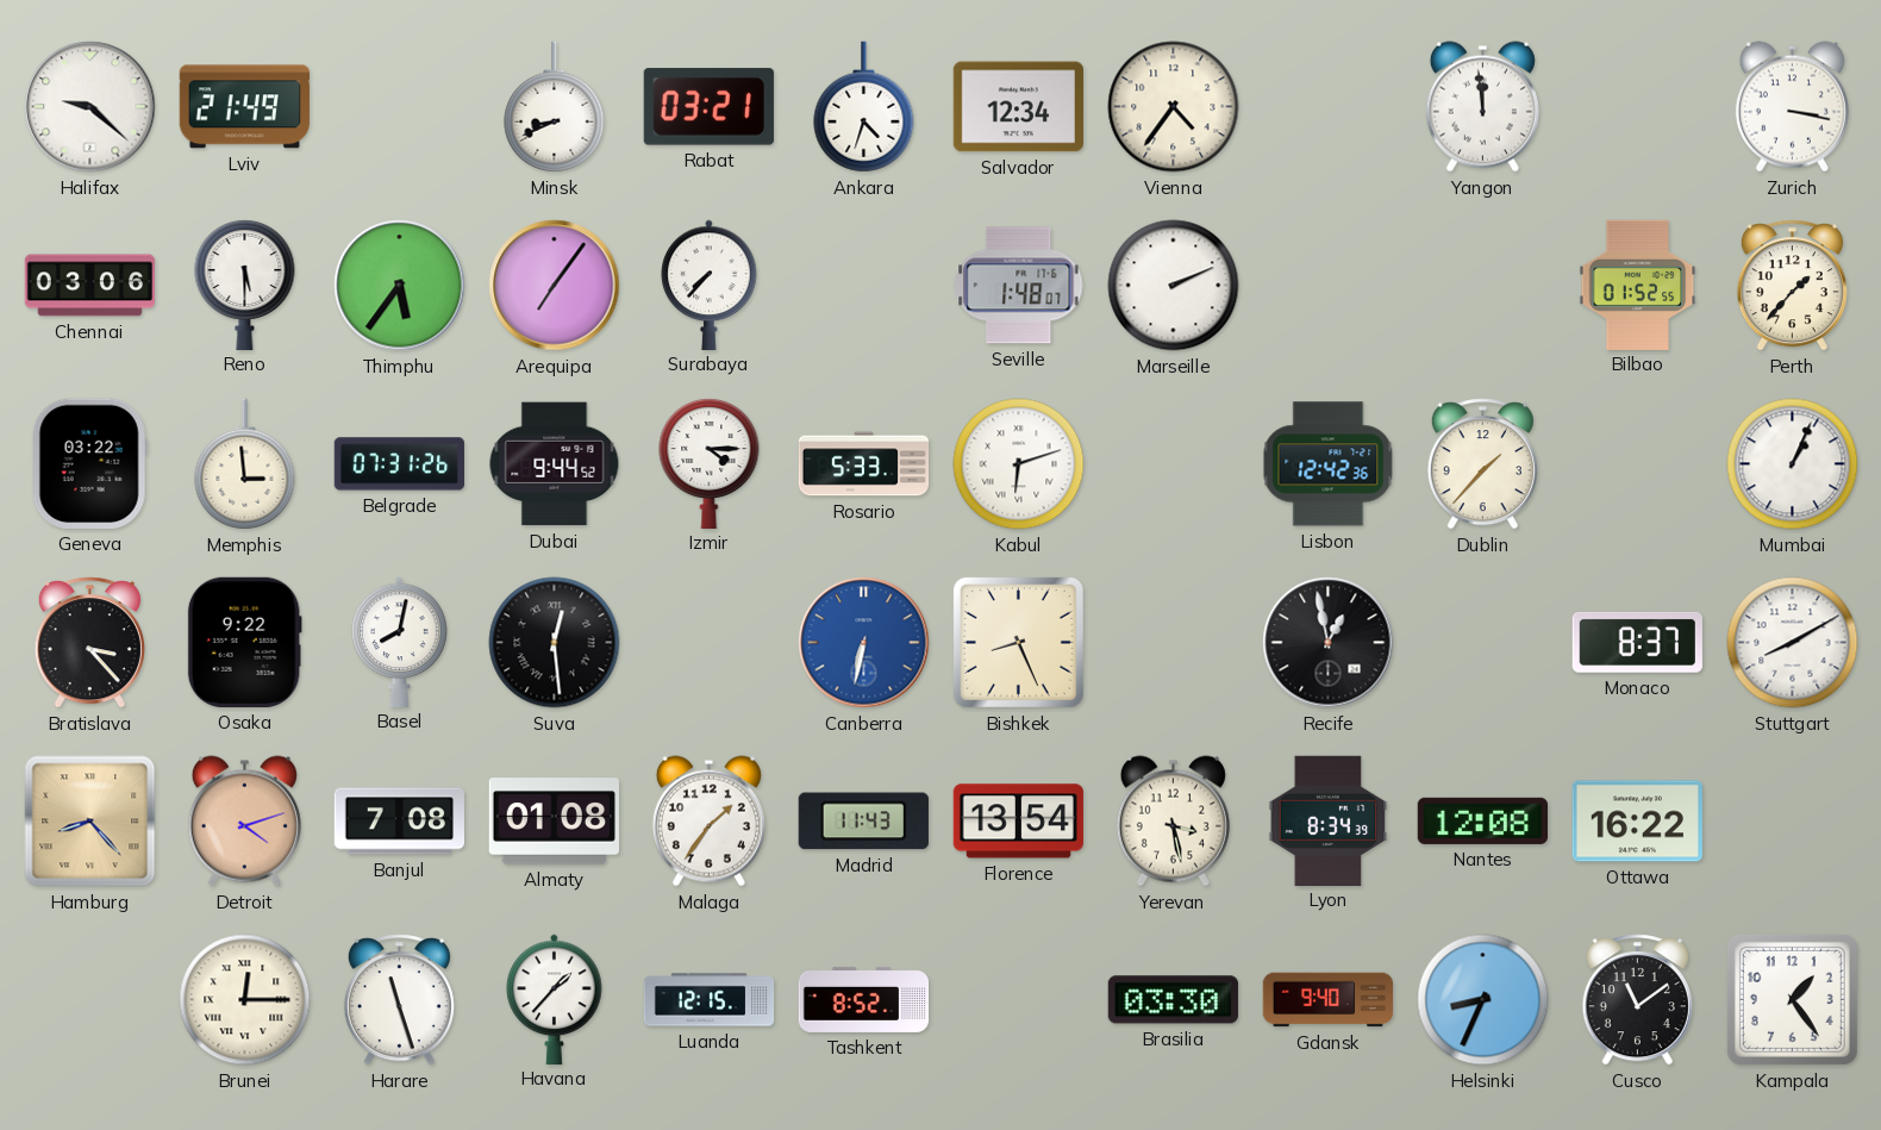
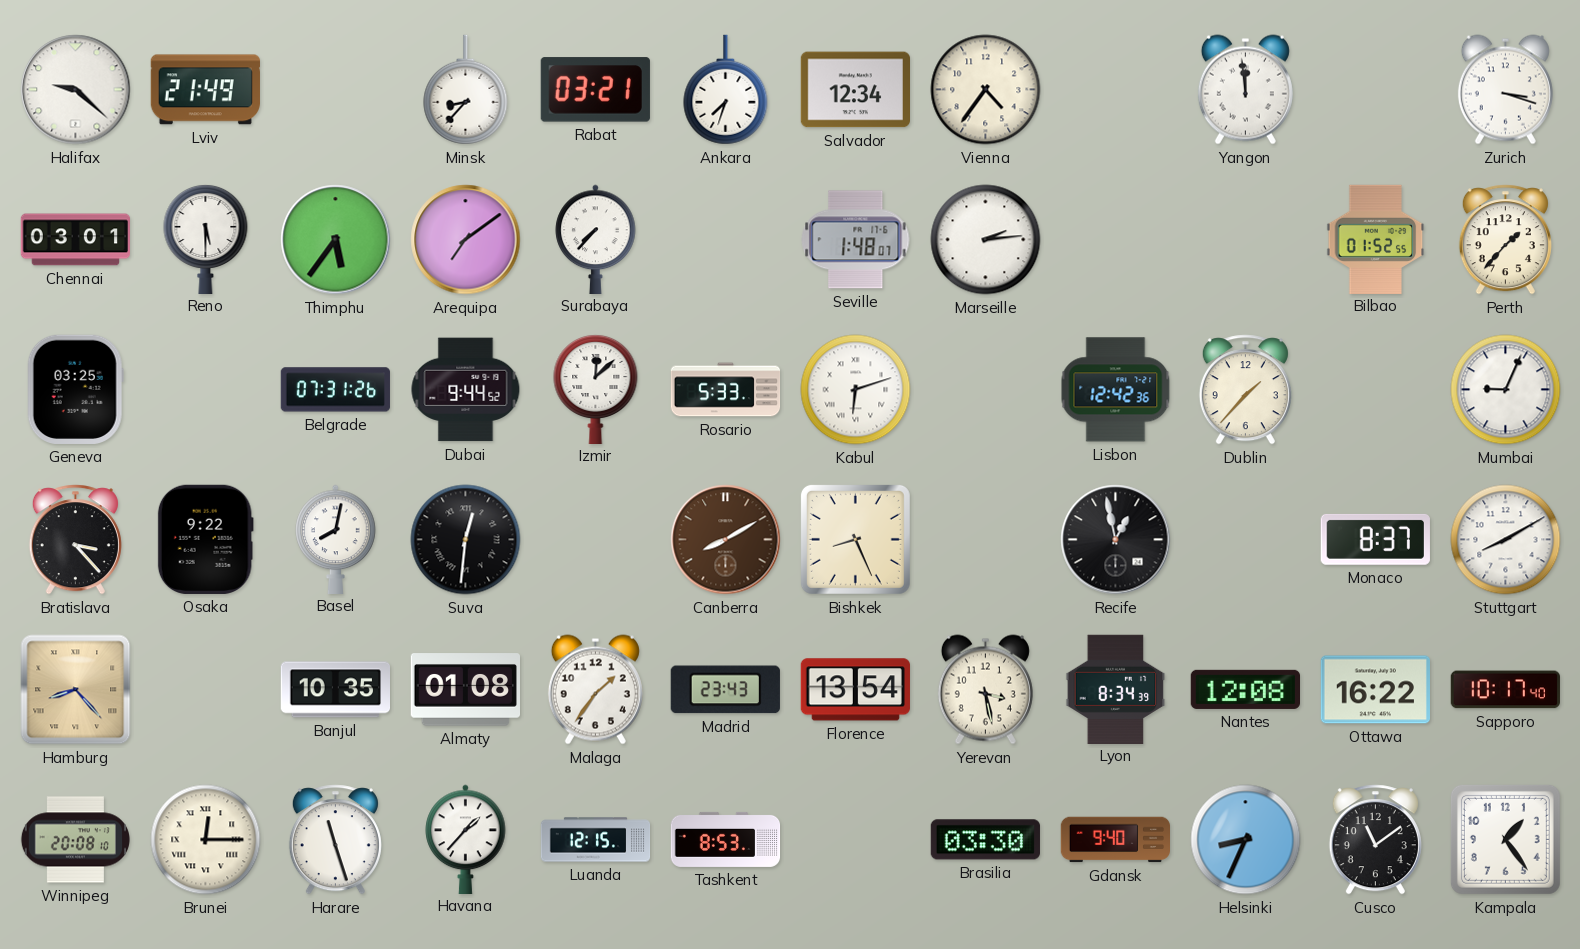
Minsk: 8:41 -> 8:37 (466, 90)
Ankara: 4:33 -> 7:33 (726, 90)
Zurich: 3:17 -> 3:18 (1505, 90)
Chennai: 03:06 -> 03:01 (75, 240)
Arequipa: 7:06 -> 7:09 (466, 240)
Marseille: 2:11 -> 2:14 (986, 240)
Geneva: 03:22 -> 03:25 (75, 389)
Memphis: 2:59 -> none (245, 464)
Izmir: 4:15 -> 12:08 (596, 388)
Mumbai: 1:04 -> 9:04 (1506, 390)
Suva: 12:29 -> 12:31 (466, 540)
Canberra: 6:32 -> 8:10 (726, 540)
Canberra dial: blue -> brown (726, 540)
Detroit: 4:12 -> none (244, 822)
Banjul: 7:08 -> 10:35 (335, 690)
Madrid: 11:43 -> 23:43 (725, 690)
Sapporo: none -> 10:17 (1505, 690)
Winnipeg: none -> 20:08 (75, 840)
Tashkent: 8:52 -> 8:53 (726, 839)
